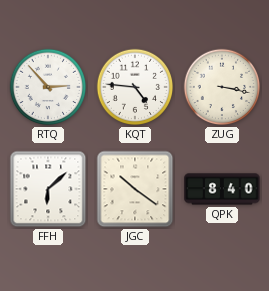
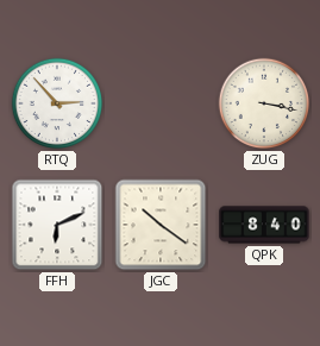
KQT: 4:46 -> none (135, 87)
FFH: 6:08 -> 6:11 (57, 225)
